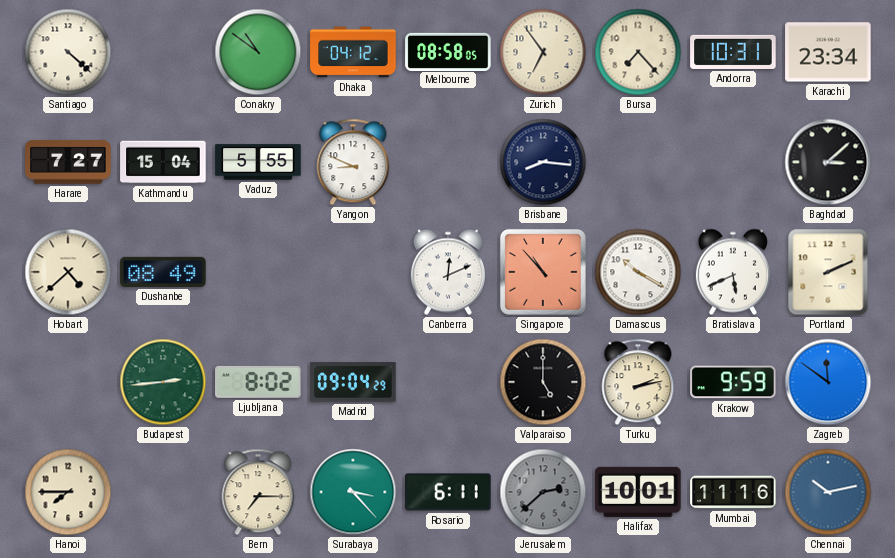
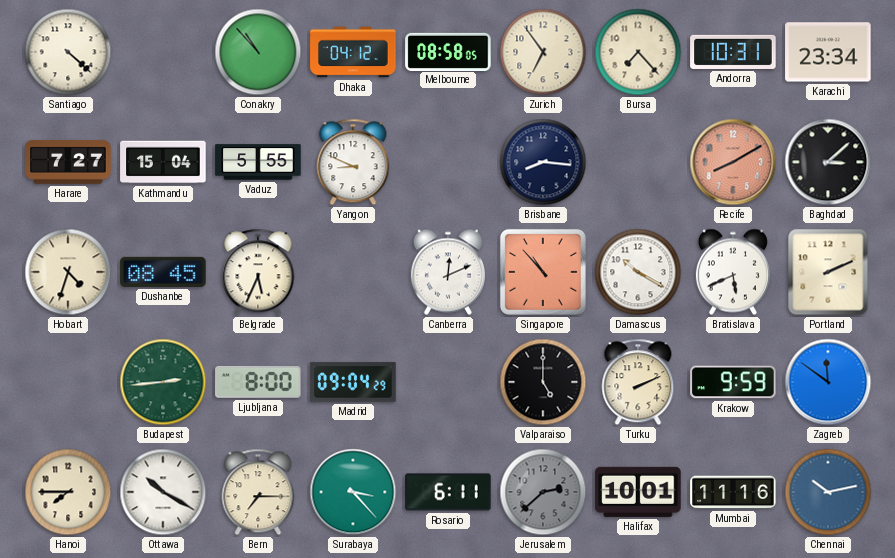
Conakry: 10:51 -> 10:53 (258, 52)
Recife: none -> 8:10 (733, 162)
Hobart: 4:38 -> 4:33 (68, 272)
Dushanbe: 08:49 -> 08:45 (163, 272)
Belgrade: none -> 5:34 (258, 272)
Ljubljana: 8:02 -> 8:00 (258, 382)
Turku: 2:13 -> 2:11 (638, 382)
Ottawa: none -> 10:20 (163, 492)
